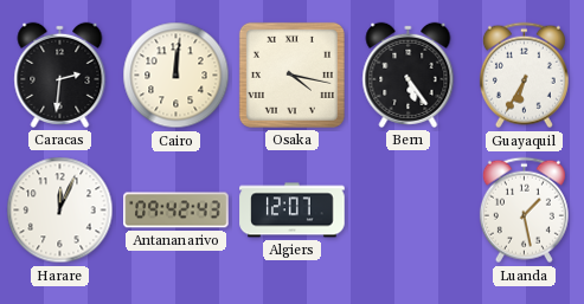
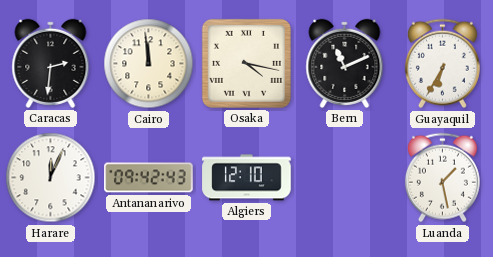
Cairo: 12:01 -> 11:59 (149, 64)
Bern: 5:24 -> 11:11 (345, 63)
Algiers: 12:07 -> 12:10 (247, 178)
